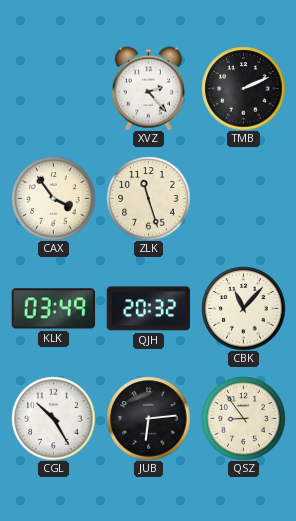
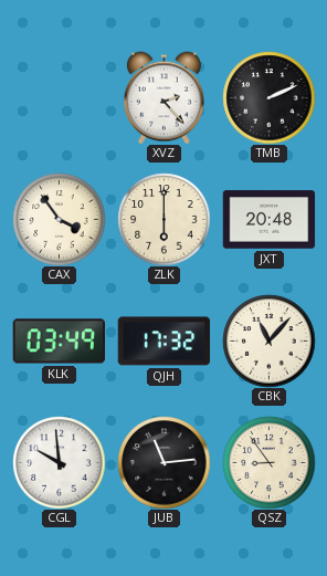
ZLK: 11:27 -> 6:00 (163, 219)
JXT: none -> 20:48 (268, 220)
QJH: 20:32 -> 17:32 (163, 342)
CGL: 10:25 -> 9:59 (59, 462)
JUB: 6:14 -> 11:14 (163, 462)
